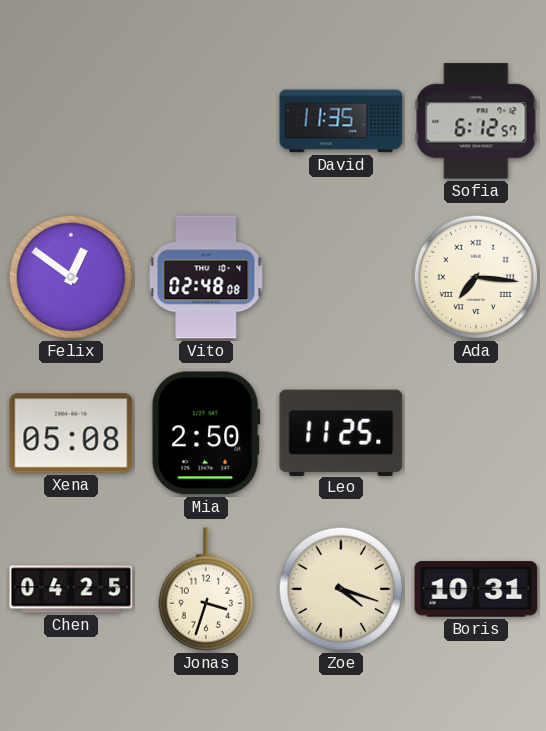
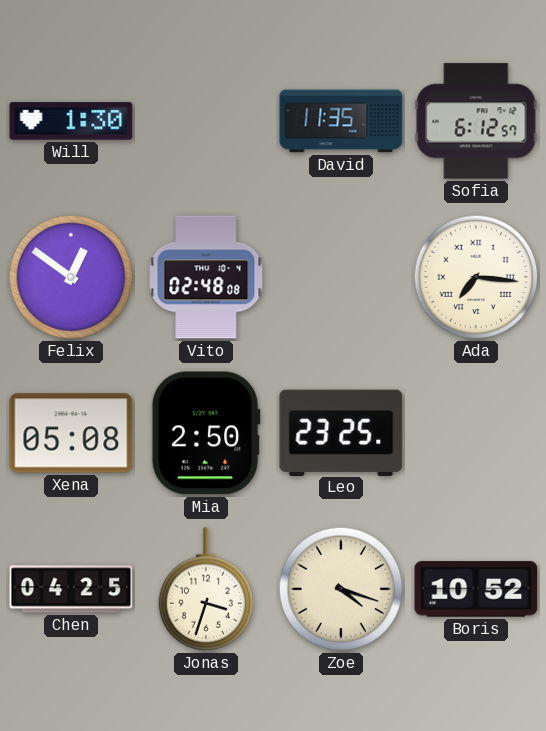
Will: none -> 1:30 (71, 121)
Leo: 11:25 -> 23:25 (341, 432)
Boris: 10:31 -> 10:52 (476, 589)
